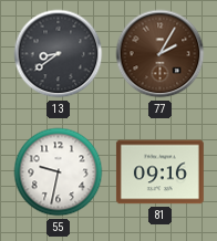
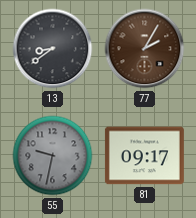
55 dial: white -> grey (53, 156)
81: 09:16 -> 09:17 (144, 156)
